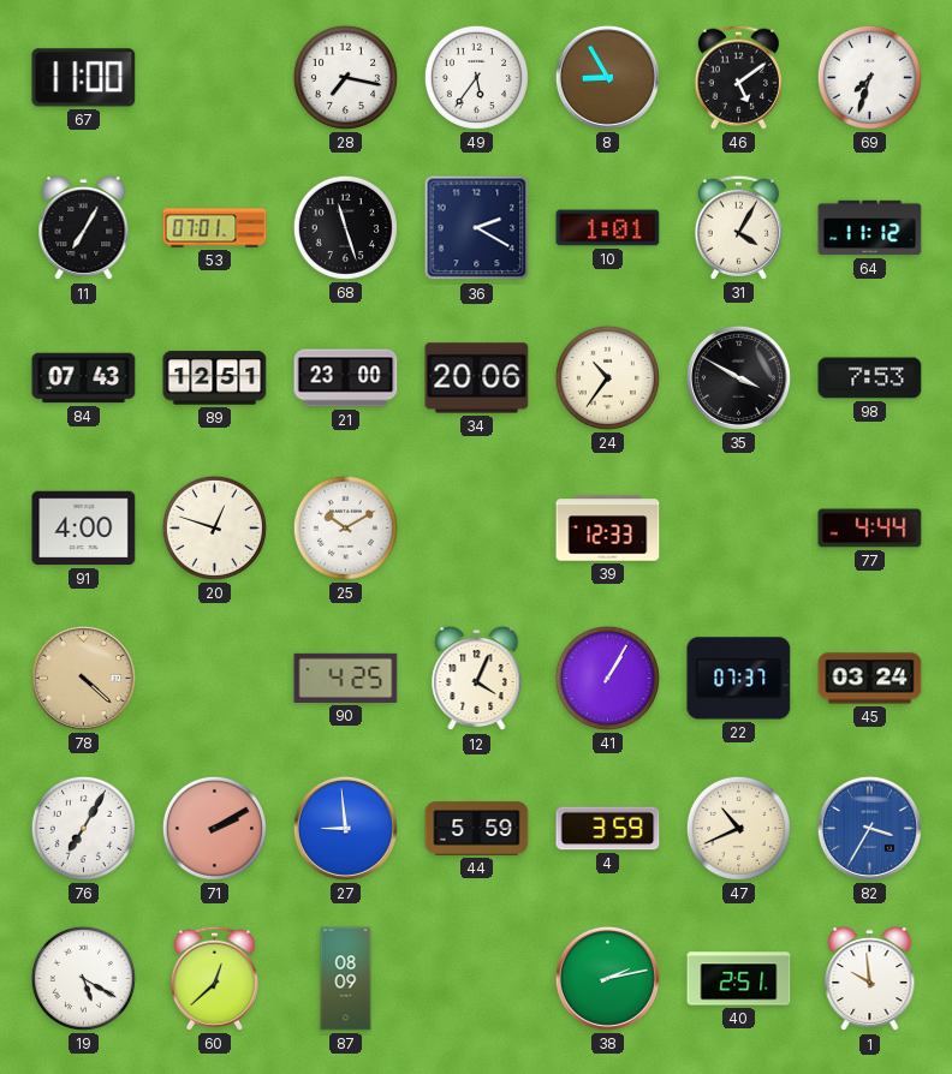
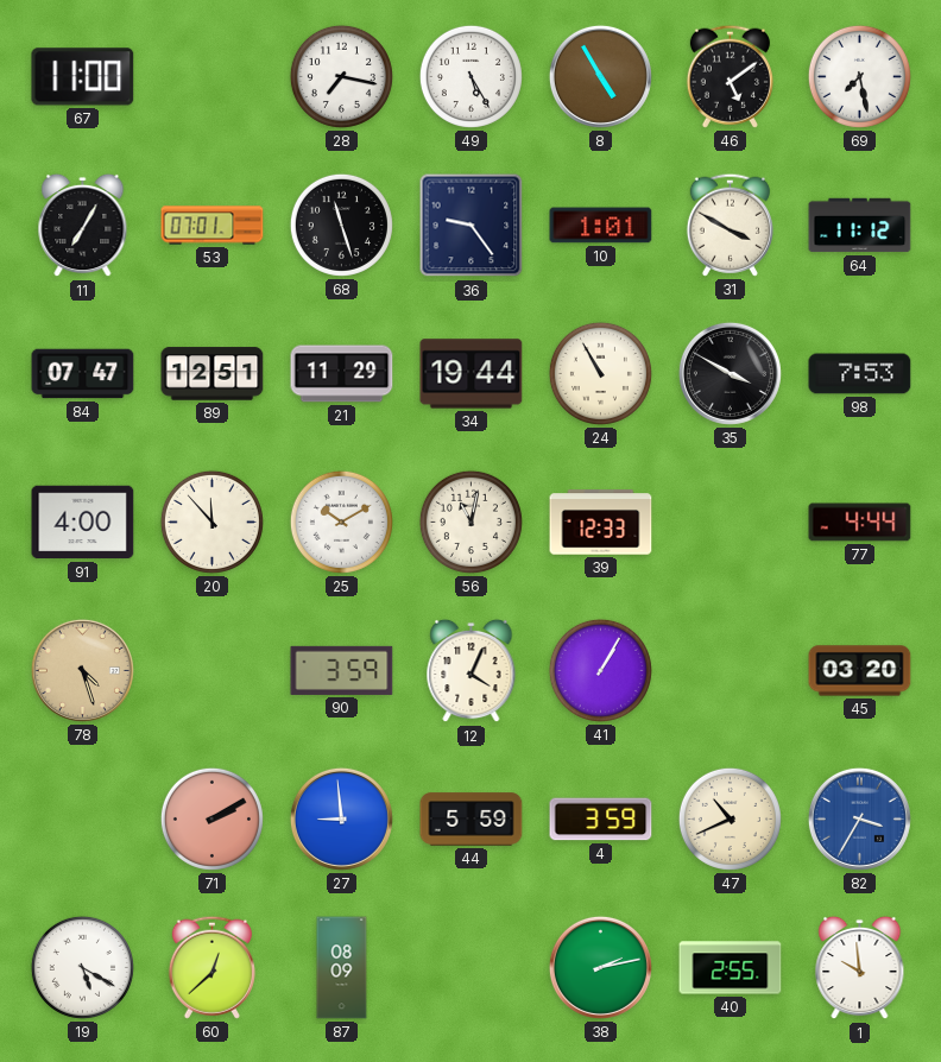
49: 5:36 -> 5:25 (470, 76)
8: 8:55 -> 4:55 (600, 76)
69: 7:33 -> 7:28 (859, 76)
36: 2:20 -> 9:24 (472, 226)
31: 4:05 -> 3:50 (730, 225)
84: 07:43 -> 07:47 (83, 374)
21: 23:00 -> 11:29 (342, 374)
34: 20:06 -> 19:44 (472, 374)
24: 10:36 -> 10:55 (600, 373)
20: 12:48 -> 11:53 (211, 521)
56: none -> 11:02 (470, 521)
78: 4:22 -> 4:27 (82, 670)
90: 4:25 -> 3:59 (342, 670)
22: 07:37 -> none (739, 679)
45: 03:24 -> 03:20 (860, 671)
76: 7:05 -> none (83, 828)
40: 2:51 -> 2:55 (731, 968)
